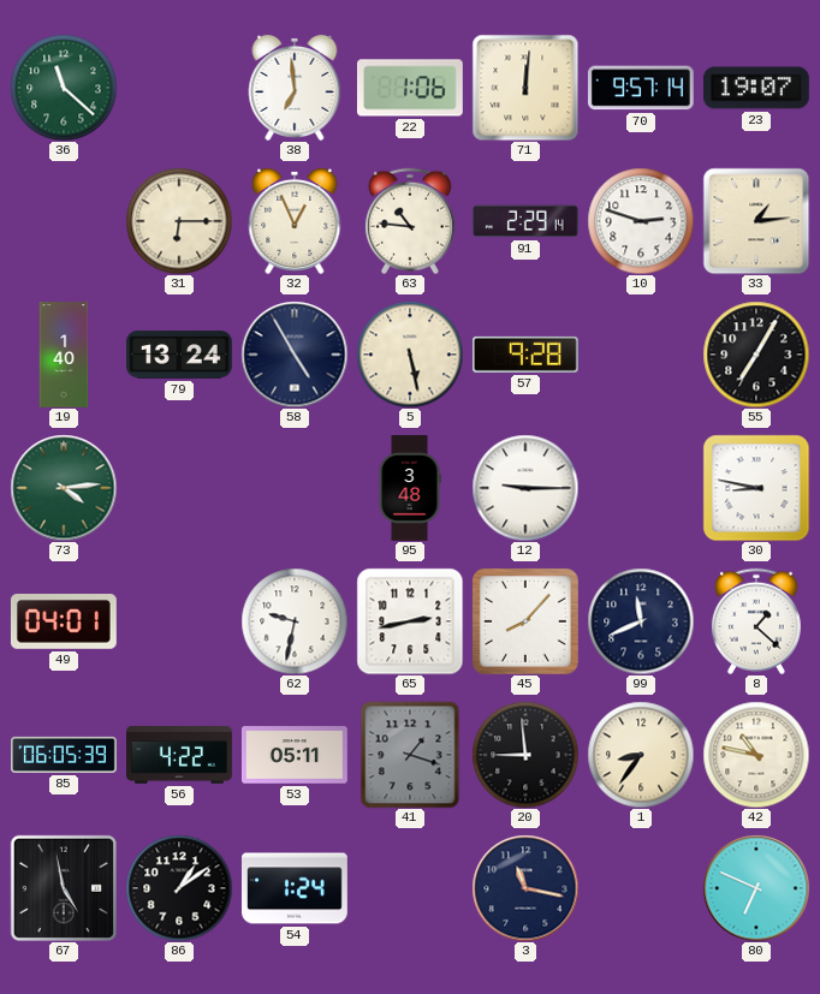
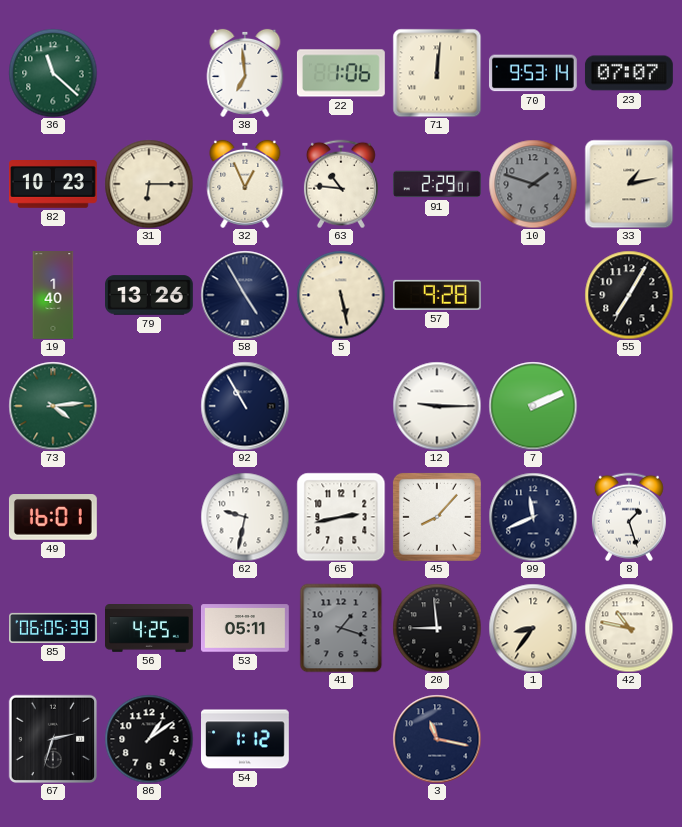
70: 9:57 -> 9:53 (533, 73)
23: 19:07 -> 07:07 (629, 73)
82: none -> 10:23 (54, 185)
91: 2:29:14 -> 2:29:01 (437, 184)
10: 2:48 -> 1:48 (533, 184)
10 dial: white -> grey (533, 184)
33: 1:14 -> 1:13 (629, 184)
79: 13:24 -> 13:26 (150, 295)
92: none -> 10:55 (245, 406)
95: 3:48 -> none (410, 489)
7: none -> 2:11 (533, 406)
30: 8:47 -> none (756, 488)
49: 04:01 -> 16:01 (53, 518)
8: 1:22 -> 1:27 (629, 517)
56: 4:22 -> 4:25 (150, 629)
67: 4:58 -> 2:33 (53, 739)
54: 1:24 -> 1:12 (246, 739)
80: 6:49 -> none (756, 888)
